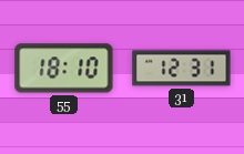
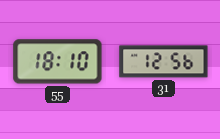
31: 12:31 -> 12:56 (164, 62)
